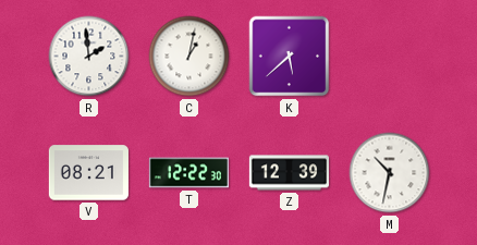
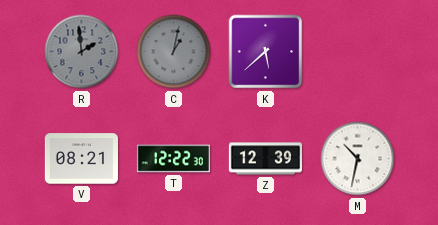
R dial: white -> grey (82, 52)
C dial: white -> grey (174, 52)
